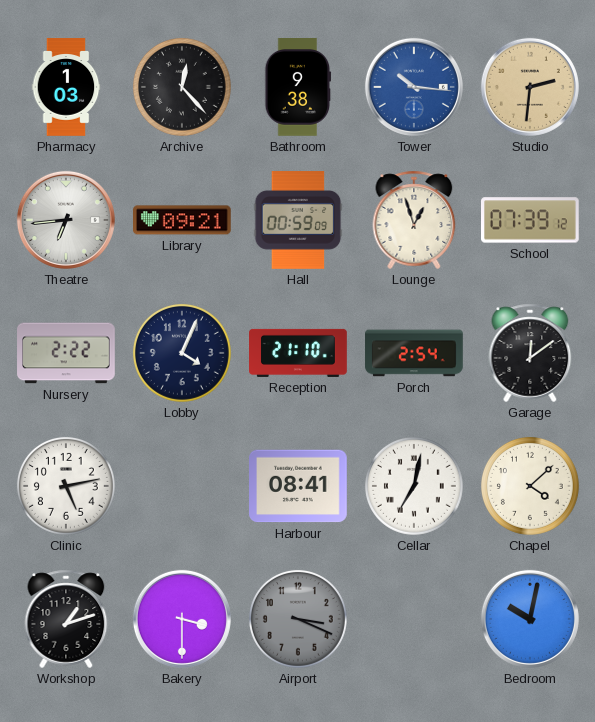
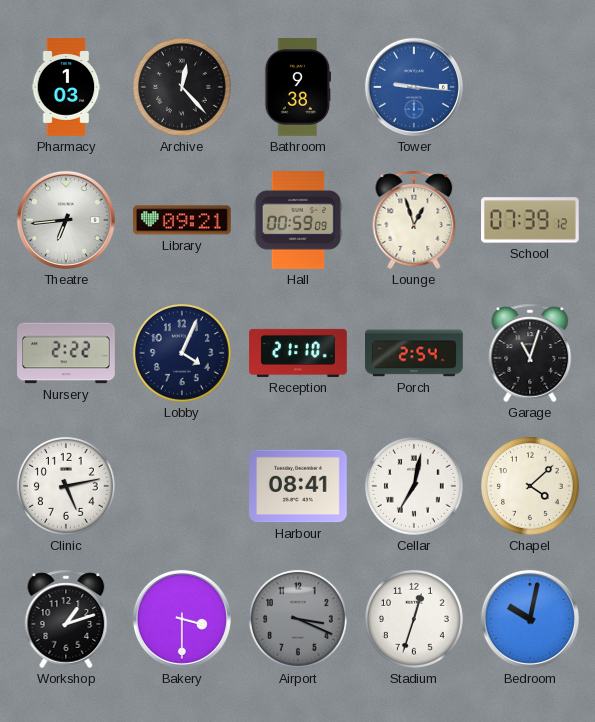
Tower: 10:16 -> 9:16 (414, 87)
Studio: 2:31 -> none (530, 87)
Garage: 12:09 -> 11:03 (530, 353)
Stadium: none -> 12:33 (414, 619)
